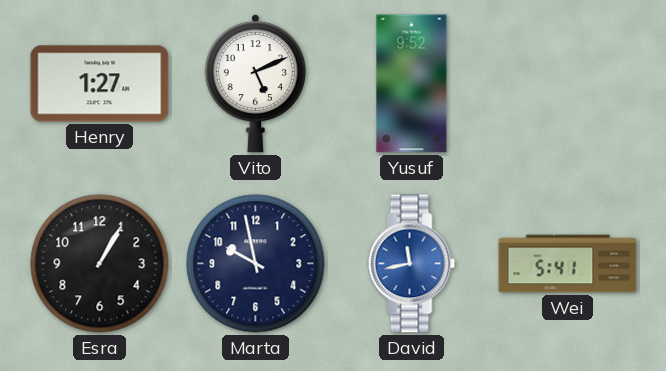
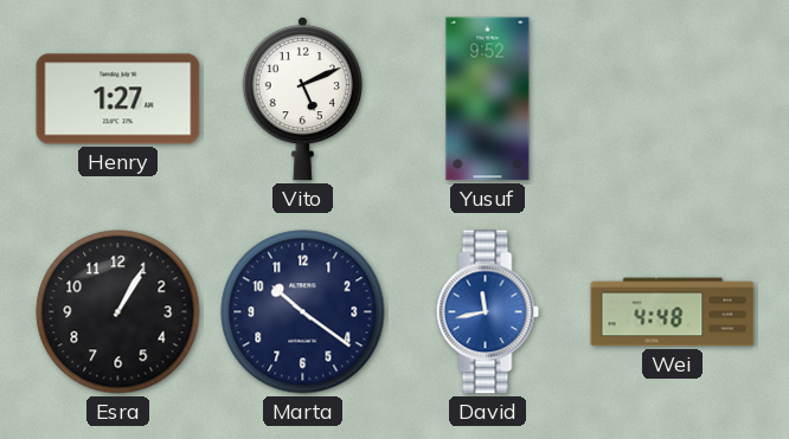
Marta: 9:58 -> 10:21 (303, 312)
Wei: 5:41 -> 4:48 (673, 312)
